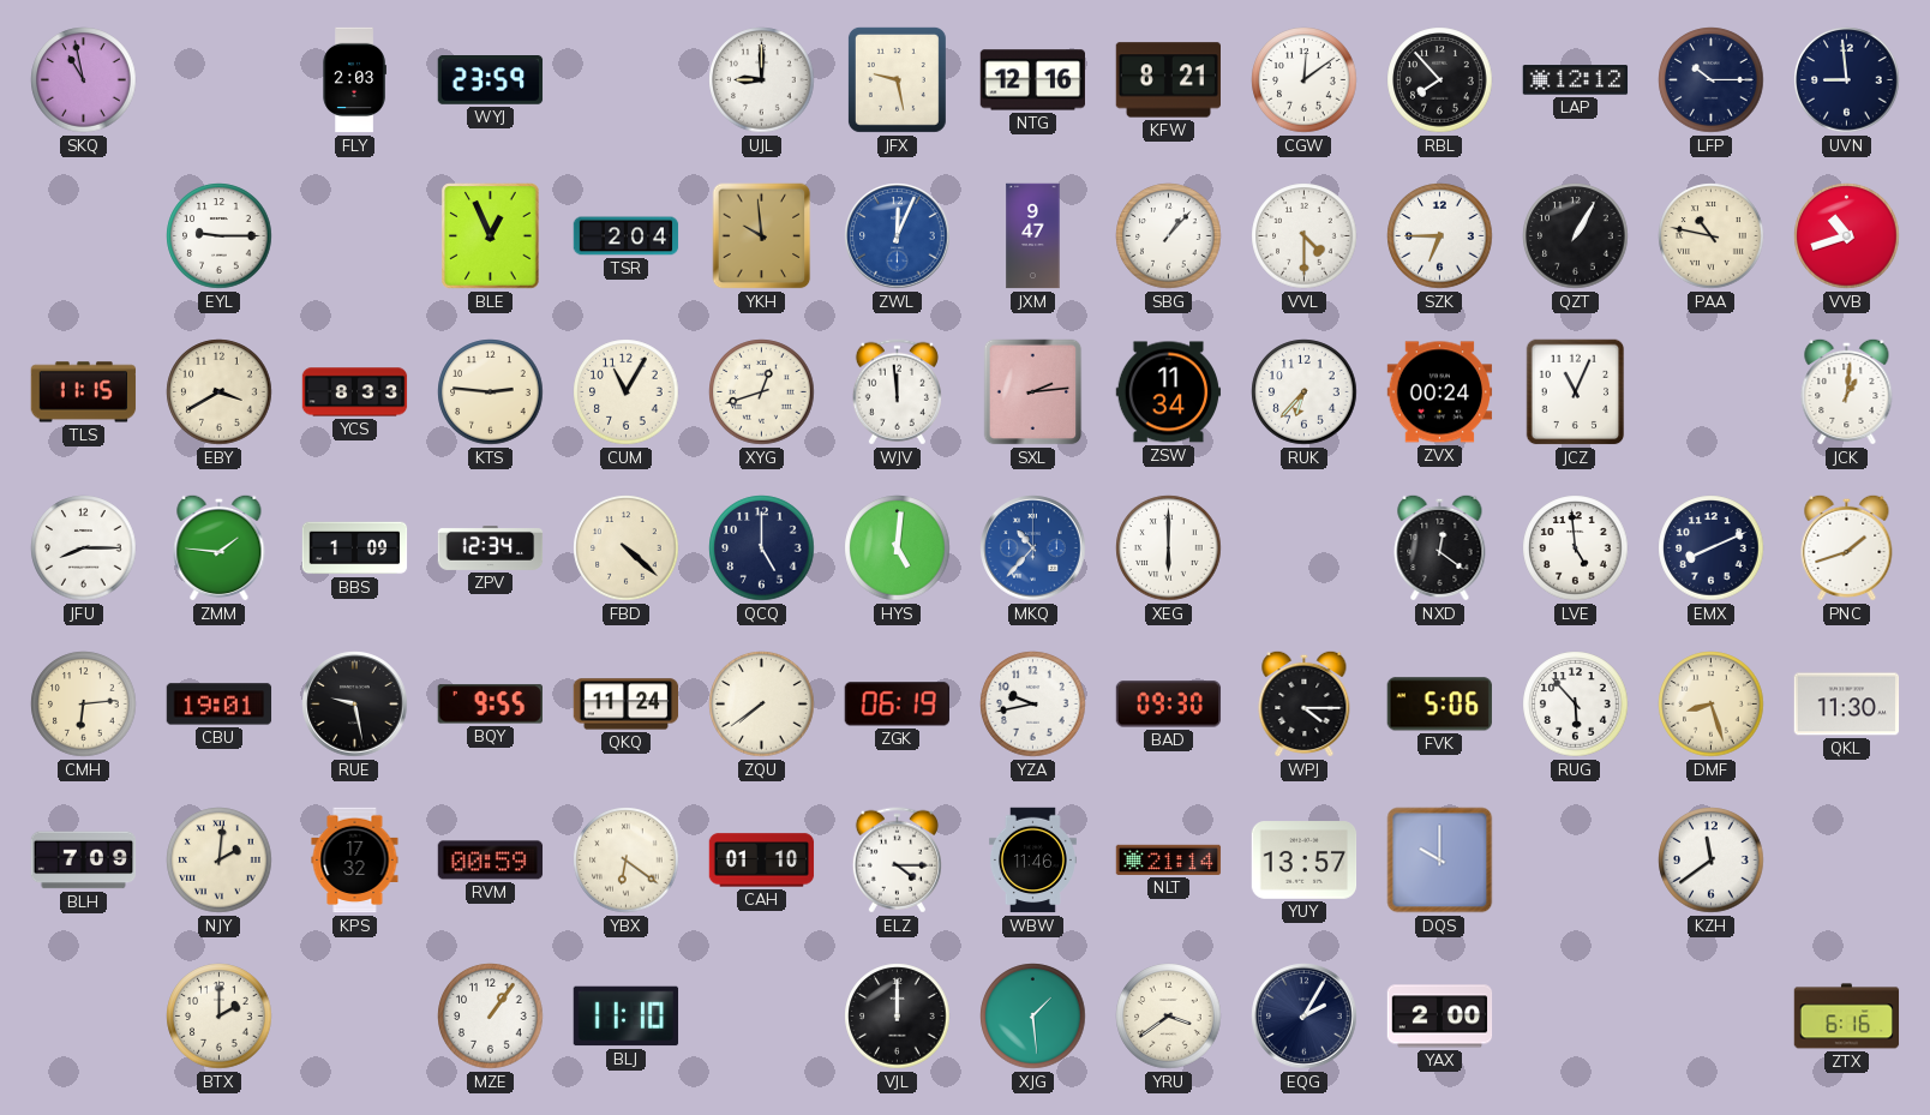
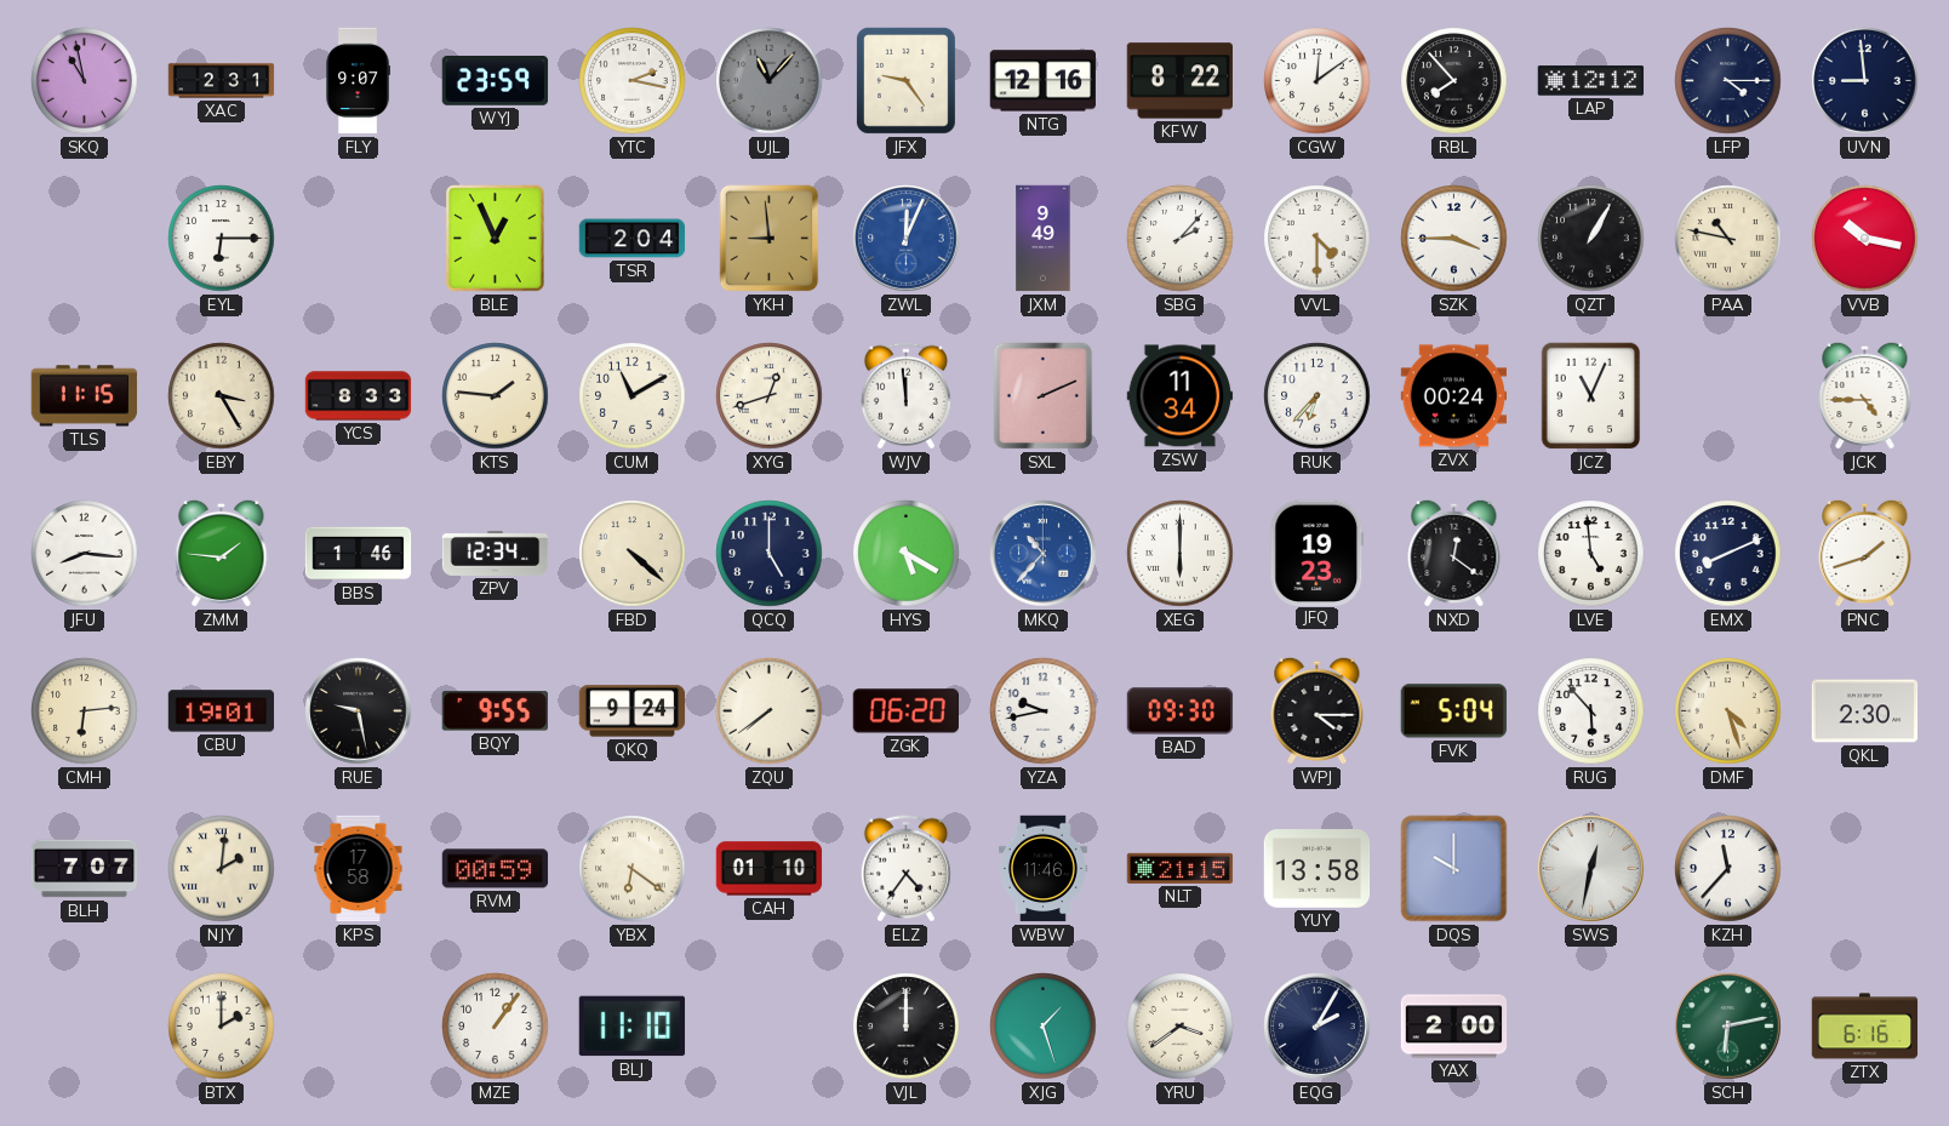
XAC: none -> 2:31 (222, 81)
FLY: 2:03 -> 9:07 (358, 81)
YTC: none -> 2:17 (633, 81)
UJL: 9:00 -> 11:07 (770, 81)
UJL dial: white -> grey (770, 81)
JFX: 9:28 -> 9:24 (905, 80)
KFW: 8:21 -> 8:22 (1181, 81)
LFP: 10:15 -> 4:15 (1728, 81)
EYL: 9:15 -> 6:15 (222, 239)
YKH: 9:59 -> 8:59 (770, 239)
JXM: 9:47 -> 9:49 (1044, 239)
SBG: 1:07 -> 2:07 (1181, 239)
SZK: 6:45 -> 3:45 (1454, 239)
VVB: 10:42 -> 10:17 (1865, 239)
EBY: 3:40 -> 3:25 (222, 396)
KTS: 2:46 -> 1:46 (496, 396)
CUM: 11:05 -> 11:10 (633, 396)
SXL: 2:14 -> 2:11 (1044, 396)
JCK: 1:01 -> 4:45 (1865, 395)
JFU: 8:15 -> 8:16 (85, 554)
BBS: 1:09 -> 1:46 (359, 554)
HYS: 5:01 -> 5:20 (907, 554)
JFQ: none -> 19:23 (1318, 553)
QKQ: 11:24 -> 9:24 (633, 711)
ZGK: 06:19 -> 06:20 (905, 711)
FVK: 5:06 -> 5:04 (1453, 711)
DMF: 8:27 -> 4:27 (1728, 711)
QKL: 11:30 -> 2:30 (1865, 711)
BLH: 7:09 -> 7:07 (85, 869)
KPS: 17:32 -> 17:58 (359, 869)
ELZ: 4:15 -> 4:36 (905, 869)
NLT: 21:14 -> 21:15 (1181, 868)
YUY: 13:57 -> 13:58 (1318, 869)
SWS: none -> 12:32 (1591, 869)
KZH: 11:39 -> 11:37 (1728, 869)
XJG: 1:29 -> 1:27 (1044, 1027)
SCH: none -> 6:13 (1728, 1027)
